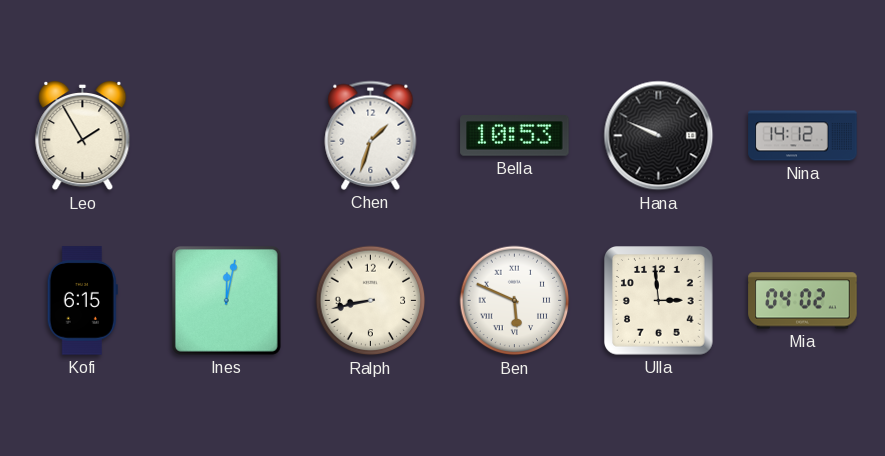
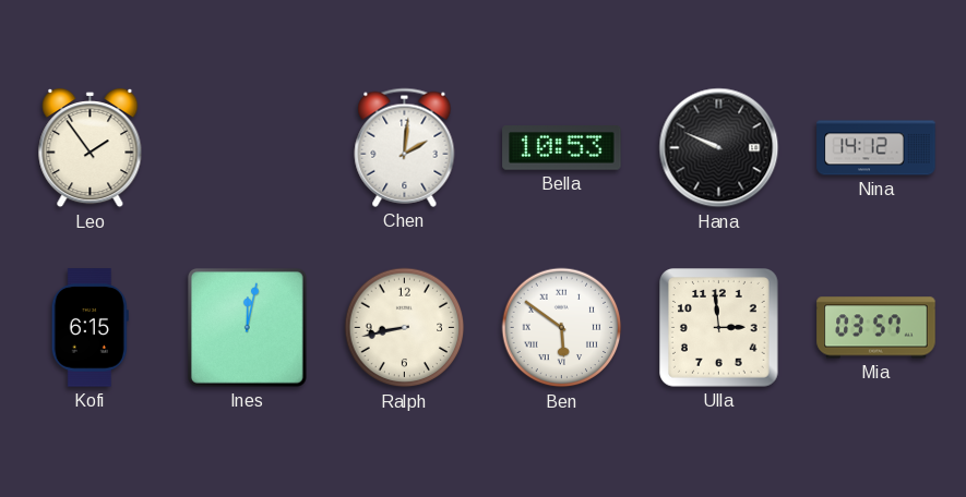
Leo: 1:55 -> 1:54 (91, 148)
Chen: 1:33 -> 2:01 (405, 147)
Ben: 5:49 -> 5:51 (562, 328)
Mia: 04:02 -> 03:57 (876, 328)
